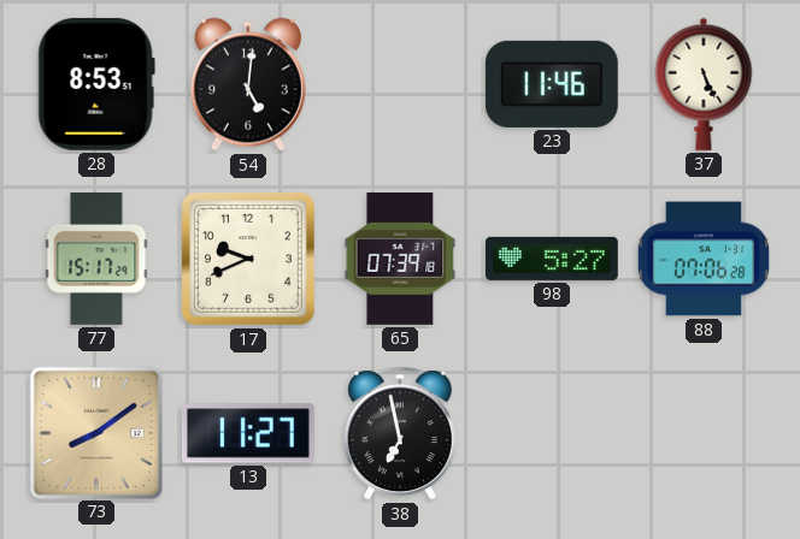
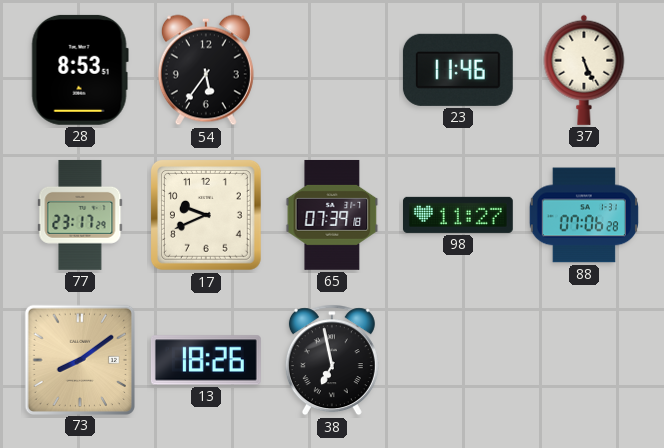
54: 5:01 -> 5:36 (206, 70)
77: 15:17 -> 23:17 (80, 215)
98: 5:27 -> 11:27 (458, 215)
13: 11:27 -> 18:26 (206, 360)
